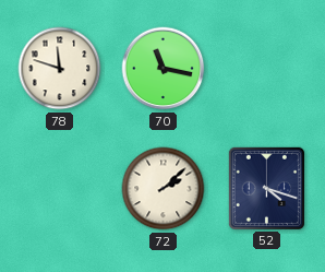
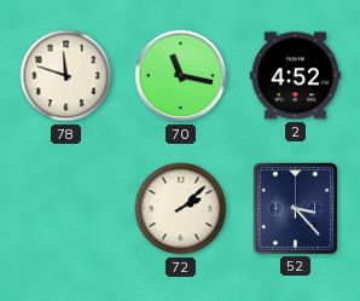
2: none -> 4:52 (295, 76)
52: 4:18 -> 3:23 (295, 208)
